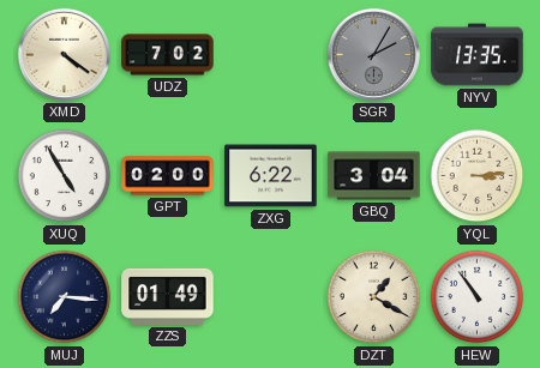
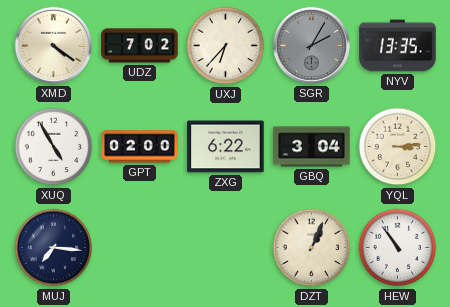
UXJ: none -> 6:37 (226, 46)
ZZS: 01:49 -> none (168, 296)
DZT: 1:20 -> 1:04 (312, 248)
